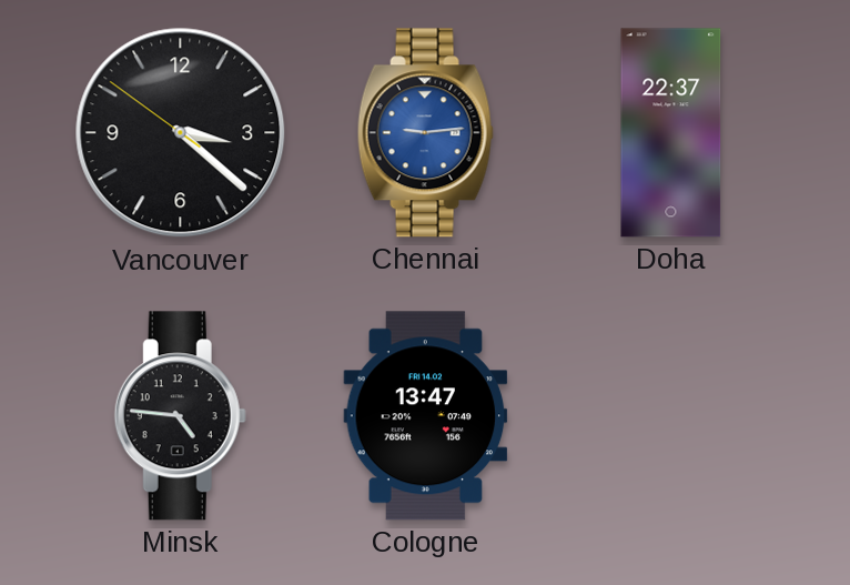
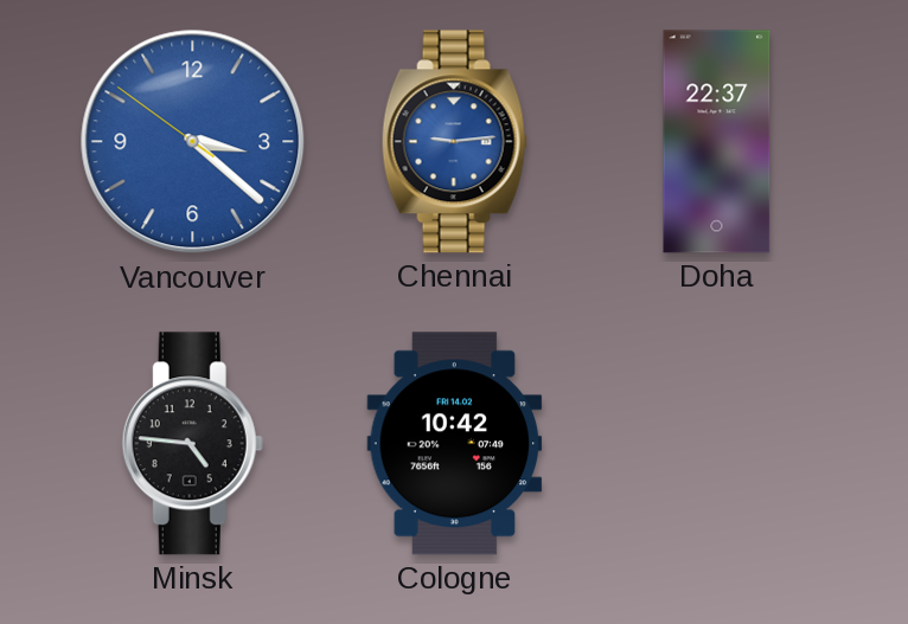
Vancouver dial: black -> blue (193, 142)
Cologne: 13:47 -> 10:42 (455, 444)
